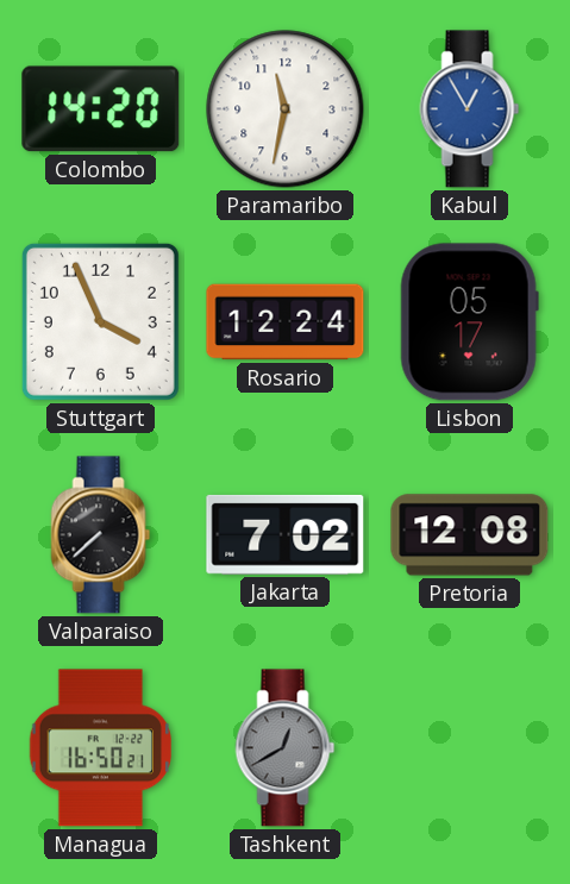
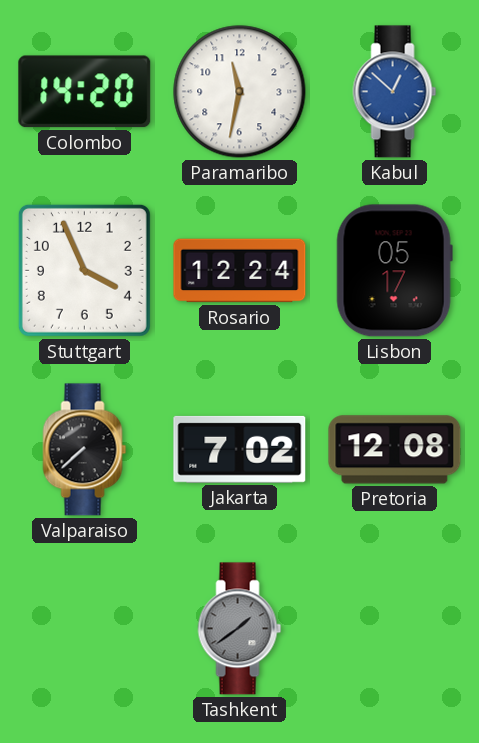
Kabul: 12:55 -> 12:52 (395, 92)
Managua: 16:50 -> none (100, 748)
Tashkent: 12:40 -> 1:39 (240, 629)
